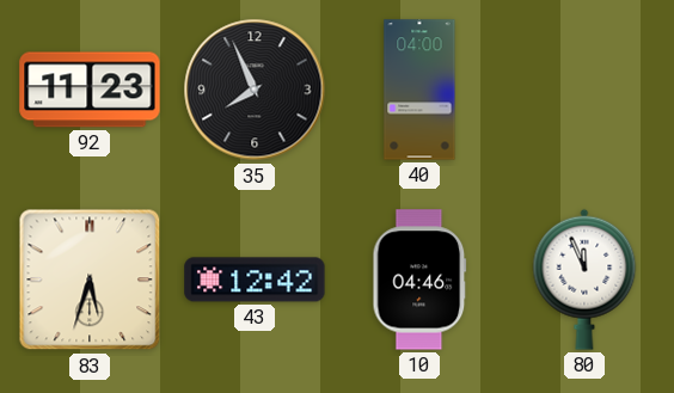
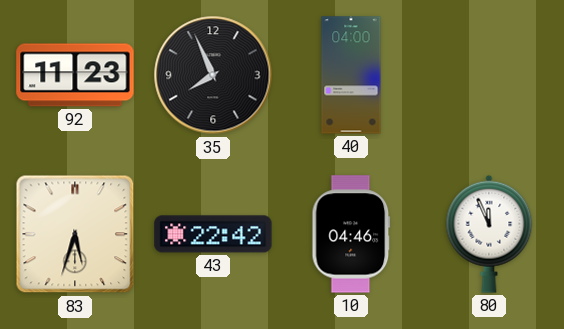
43: 12:42 -> 22:42 (213, 234)
